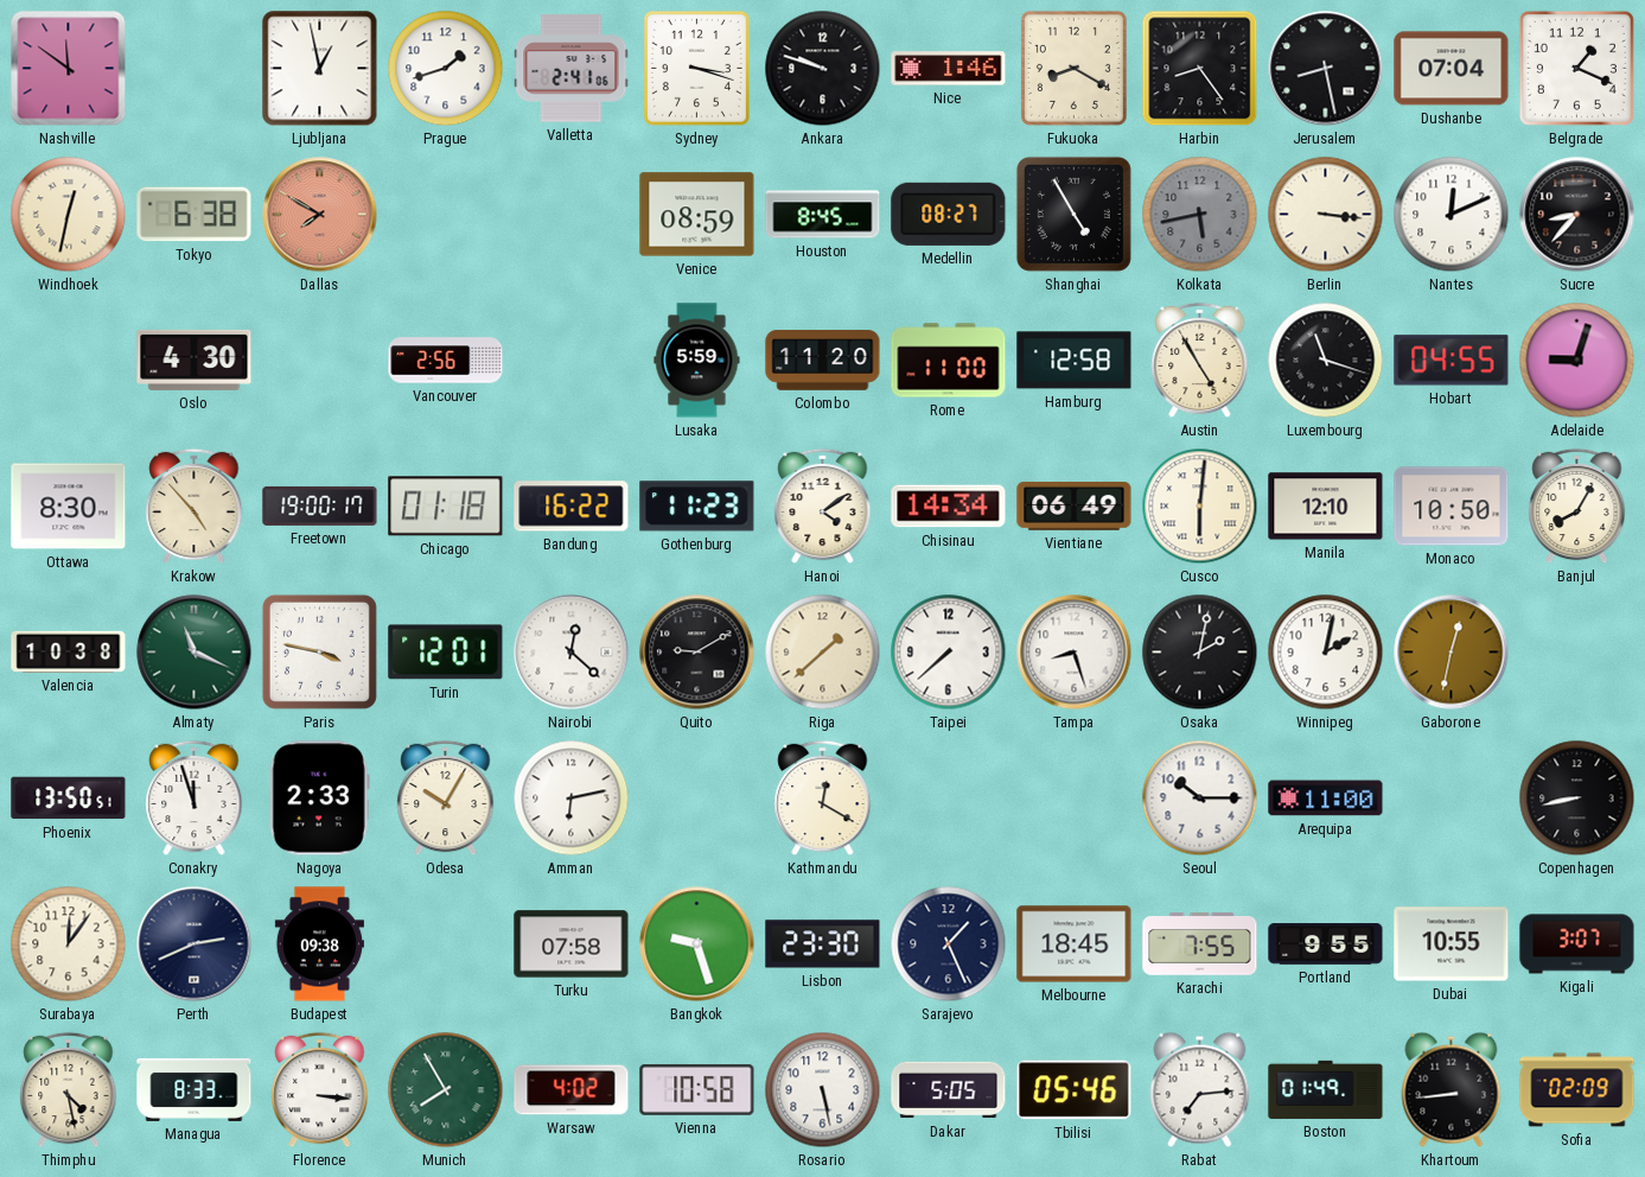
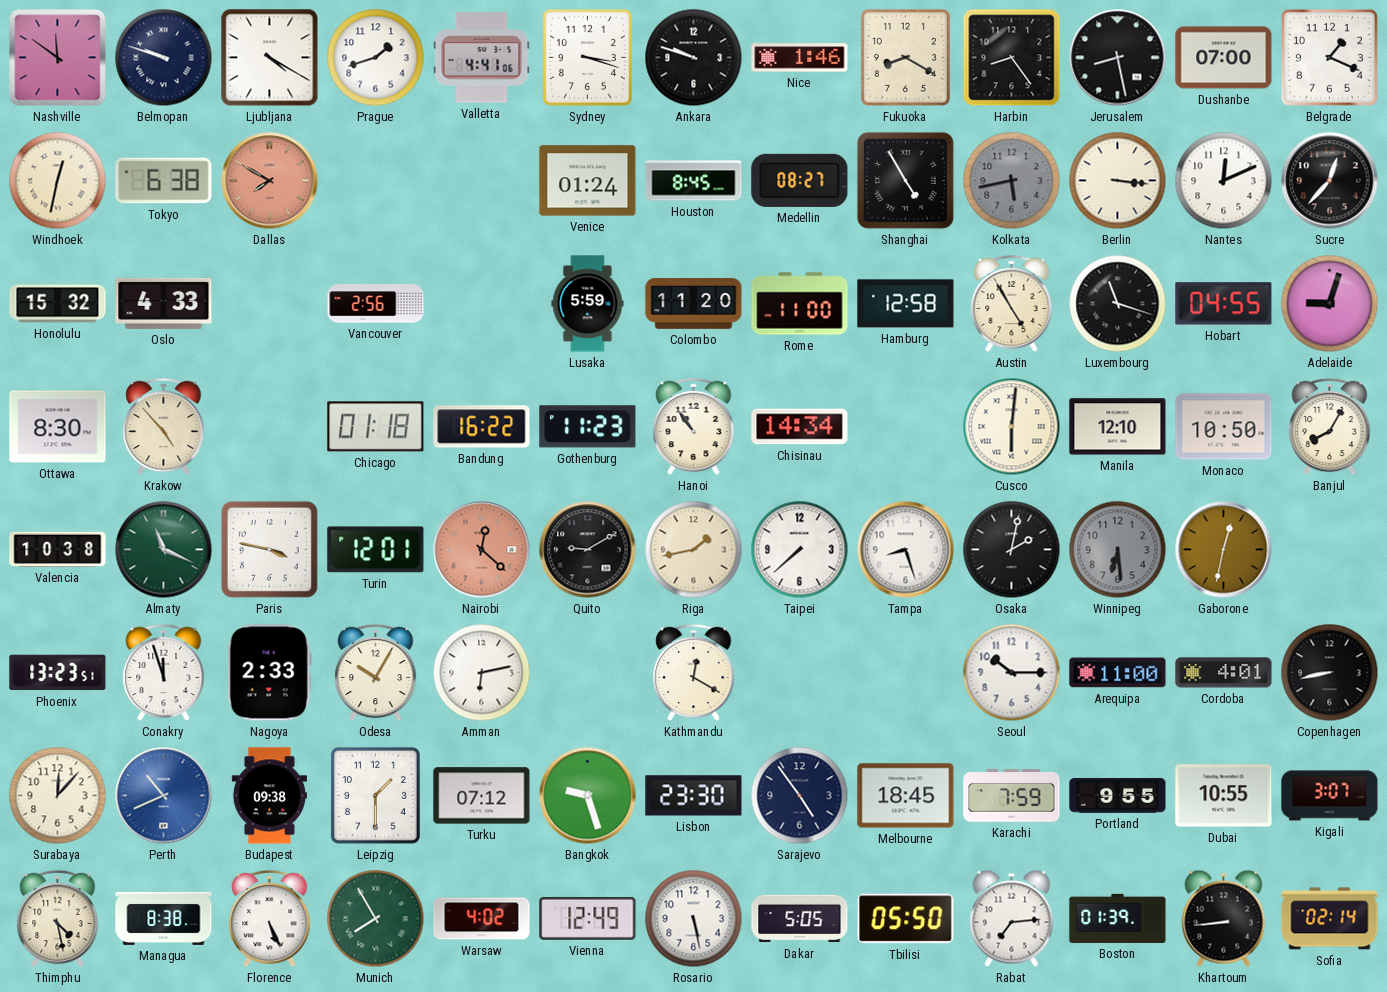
Belmopan: none -> 9:48 (164, 58)
Ljubljana: 12:58 -> 4:20 (270, 58)
Valletta: 2:41 -> 4:41 (482, 58)
Dushanbe: 07:04 -> 07:00 (1224, 58)
Venice: 08:59 -> 01:24 (588, 181)
Sucre: 8:37 -> 12:37 (1330, 181)
Honolulu: none -> 15:32 (58, 304)
Oslo: 4:30 -> 4:33 (164, 303)
Freetown: 19:00 -> none (320, 505)
Hanoi: 4:09 -> 10:54 (694, 427)
Vientiane: 06:49 -> none (1075, 507)
Nairobi dial: white -> salmon (482, 550)
Riga: 1:38 -> 1:43 (694, 550)
Winnipeg: 2:02 -> 6:29 (1118, 550)
Winnipeg dial: white -> grey (1118, 550)
Phoenix: 13:50 -> 13:23 (58, 673)
Cordoba: none -> 4:01 (1224, 673)
Surabaya: 12:06 -> 12:07 (58, 796)
Perth: 2:41 -> 10:41 (164, 796)
Perth dial: navy -> blue (164, 796)
Leipzig: none -> 1:30 (375, 795)
Turku: 07:58 -> 07:12 (482, 796)
Sarajevo: 1:26 -> 4:54 (800, 796)
Karachi: 7:55 -> 7:59 (1012, 796)
Managua: 8:33 -> 8:38 (164, 918)
Florence: 3:16 -> 5:26 (270, 919)
Vienna: 10:58 -> 12:49 (588, 918)
Tbilisi: 05:46 -> 05:50 (906, 919)
Boston: 01:49 -> 01:39 (1118, 918)
Sofia: 02:09 -> 02:14 (1330, 919)
